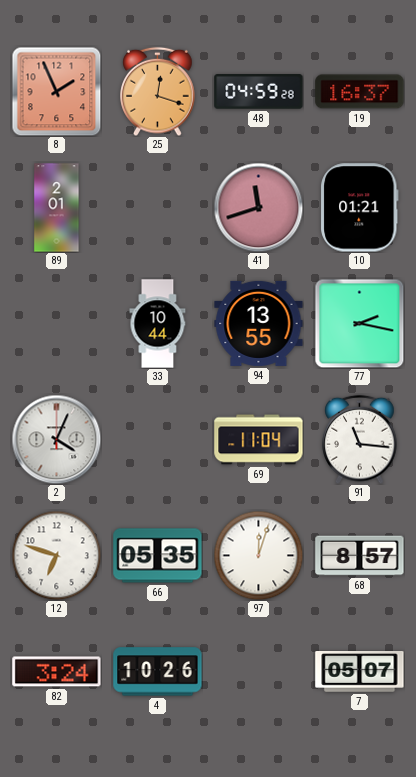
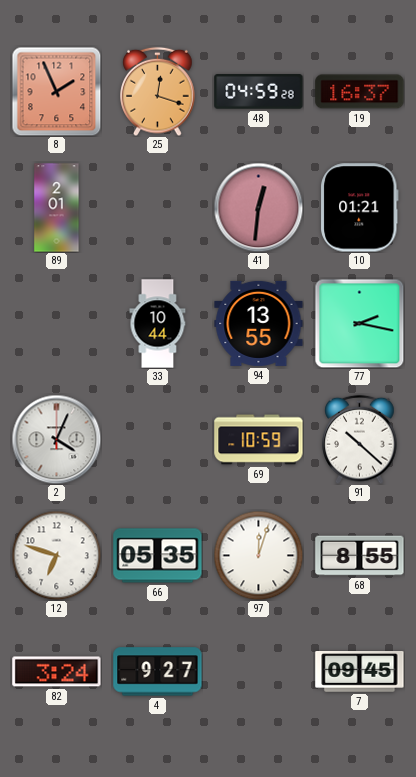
41: 11:42 -> 12:31 (258, 207)
69: 11:04 -> 10:59 (259, 440)
91: 11:16 -> 10:22 (360, 439)
68: 8:57 -> 8:55 (360, 556)
4: 10:26 -> 9:27 (158, 672)
7: 05:07 -> 09:45 (360, 672)
